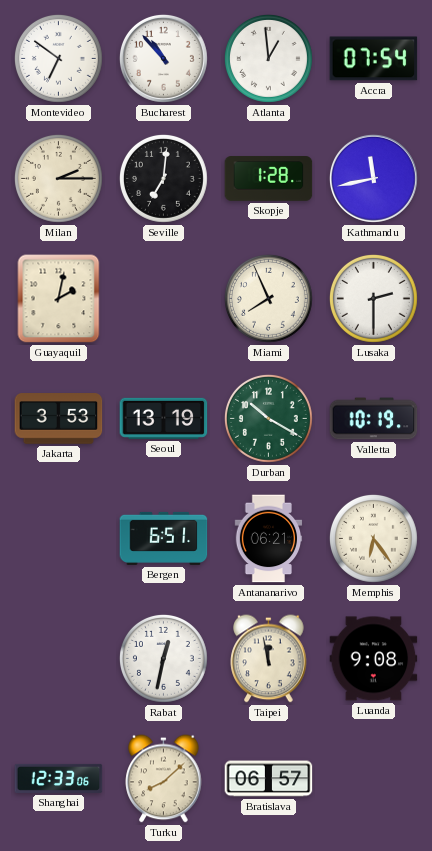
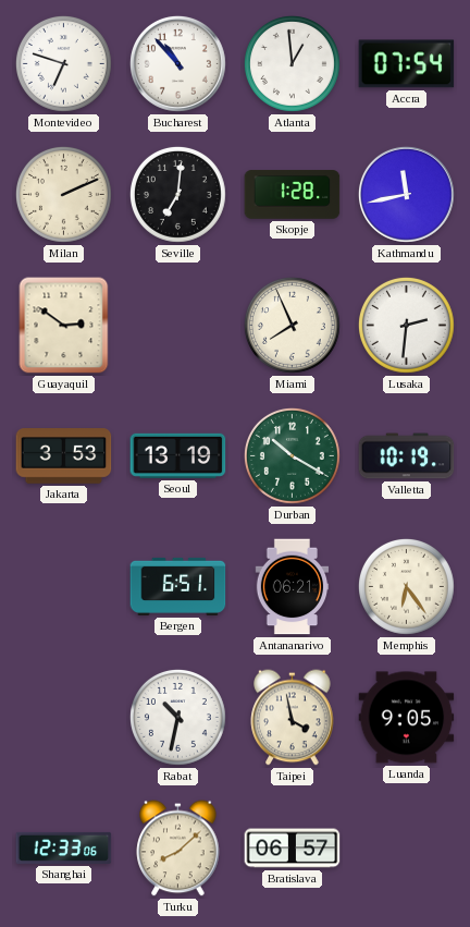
Montevideo: 6:51 -> 6:48 (63, 63)
Milan: 2:15 -> 2:11 (63, 194)
Guayaquil: 2:02 -> 2:51 (64, 326)
Lusaka: 2:30 -> 2:31 (406, 325)
Rabat: 12:32 -> 10:32 (177, 717)
Taipei: 11:58 -> 3:58 (293, 718)
Luanda: 9:08 -> 9:05 (407, 718)
